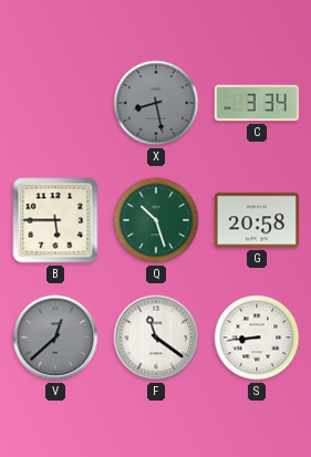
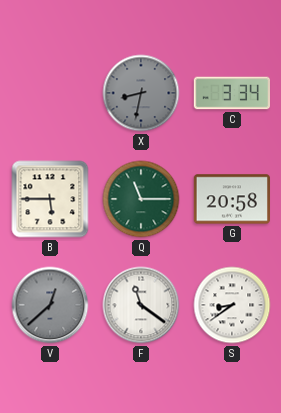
X: 8:28 -> 8:32 (141, 93)
Q: 10:27 -> 11:15 (141, 199)
S: 8:44 -> 8:39 (232, 305)
